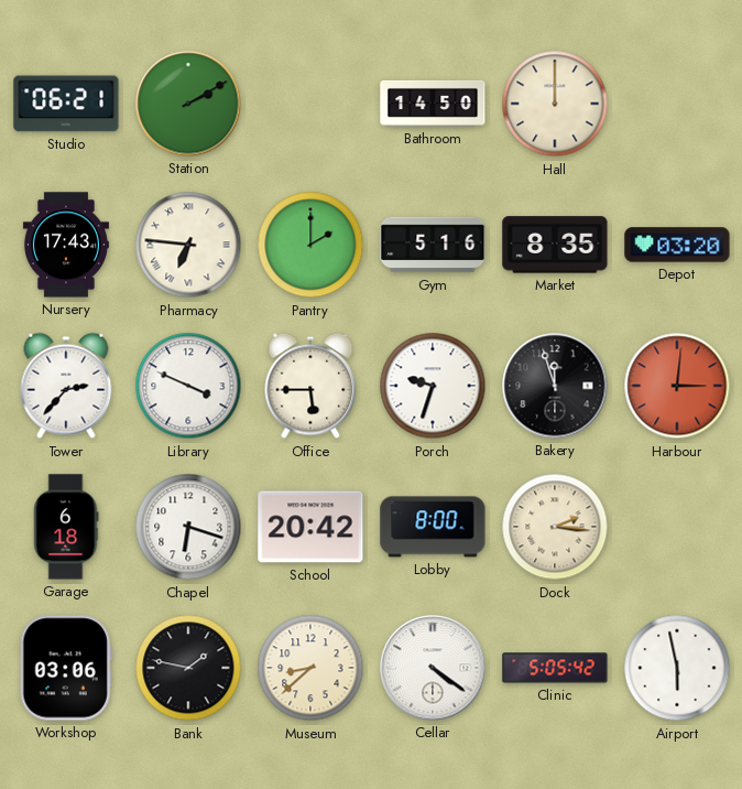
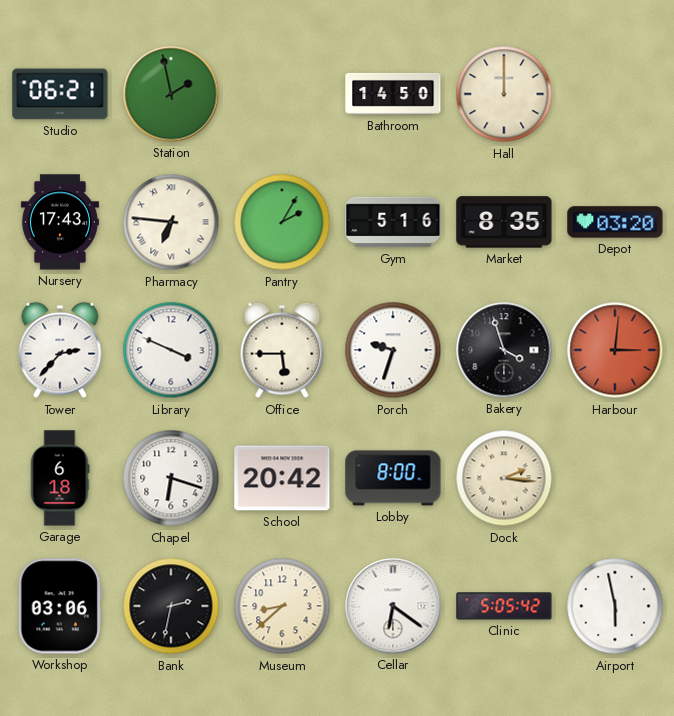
Station: 2:10 -> 1:58 (171, 94)
Pantry: 2:00 -> 2:05 (282, 222)
Bakery: 11:57 -> 3:57 (504, 350)
Bank: 1:47 -> 2:32 (171, 606)
Cellar: 4:21 -> 6:21 (393, 606)
